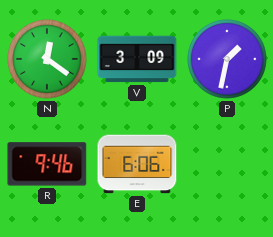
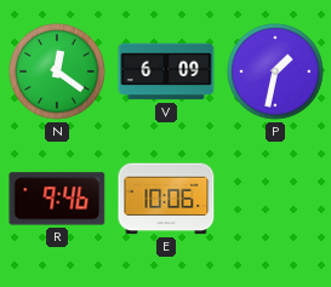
V: 3:09 -> 6:09 (166, 71)
E: 6:06 -> 10:06 (166, 199)
